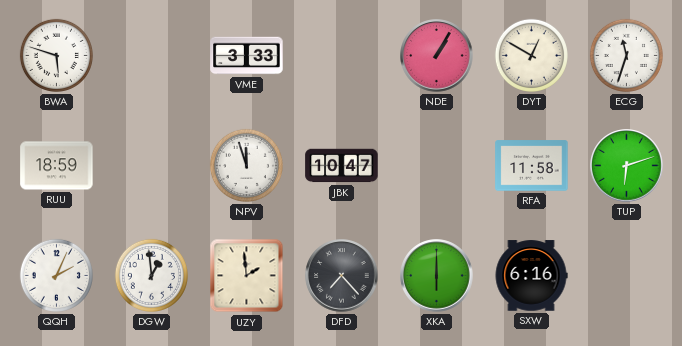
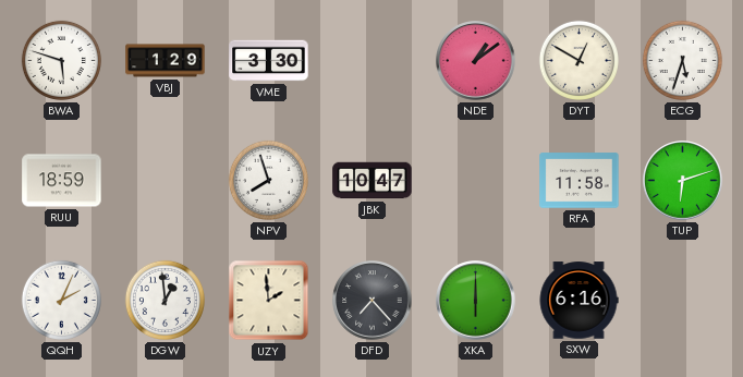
VBJ: none -> 1:29 (166, 61)
VME: 3:33 -> 3:30 (269, 61)
NDE: 1:05 -> 1:09 (476, 61)
ECG: 11:33 -> 5:33 (682, 60)
NPV: 11:57 -> 7:57 (268, 180)
